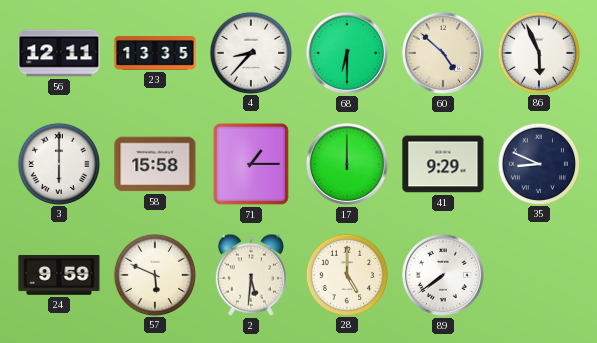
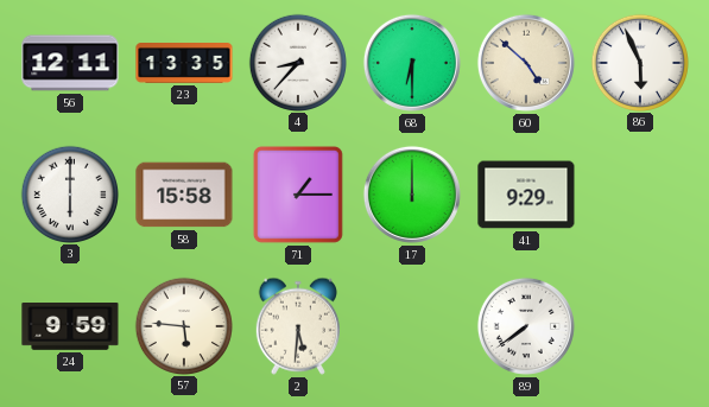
35: 8:49 -> none (538, 163)
57: 5:49 -> 5:46 (183, 325)
28: 5:00 -> none (346, 274)
